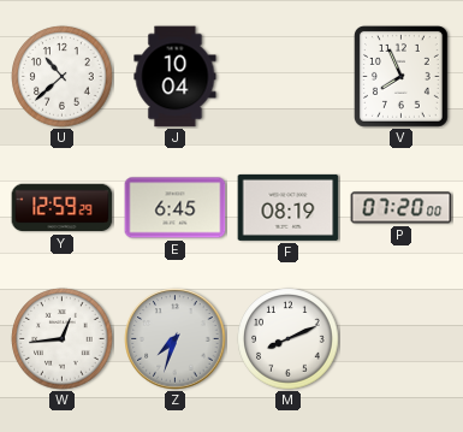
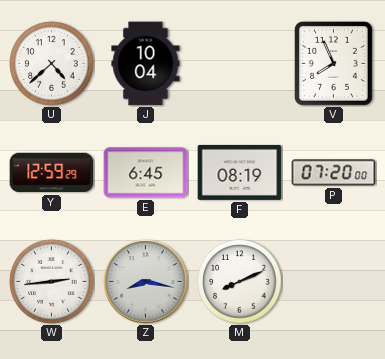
U: 10:38 -> 4:38 (52, 64)
W: 12:44 -> 2:44 (52, 282)
Z: 7:33 -> 8:17 (146, 282)
